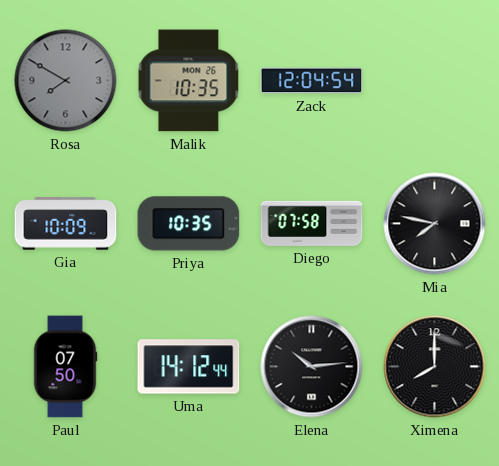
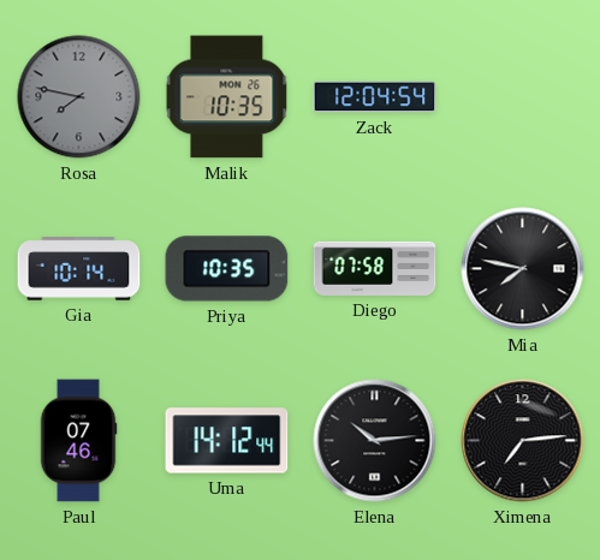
Rosa: 7:50 -> 7:47 (79, 97)
Gia: 10:09 -> 10:14 (79, 269)
Paul: 07:50 -> 07:46 (78, 441)
Ximena: 8:00 -> 7:14 (523, 441)
